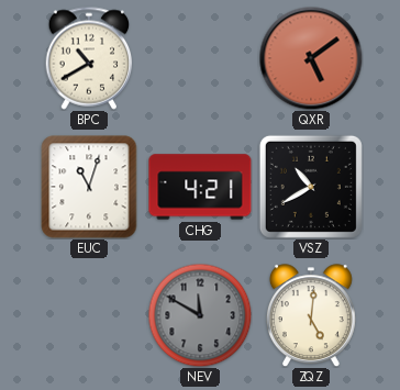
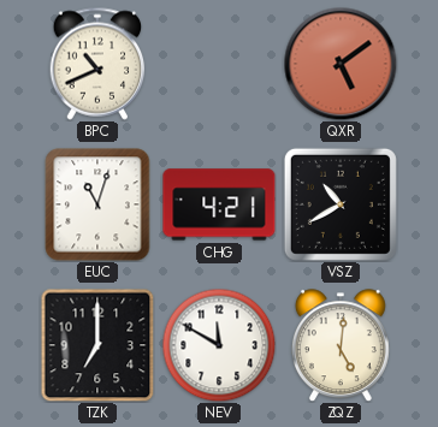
BPC: 10:40 -> 10:41 (97, 64)
TZK: none -> 7:00 (97, 345)
NEV dial: grey -> white (219, 345)
